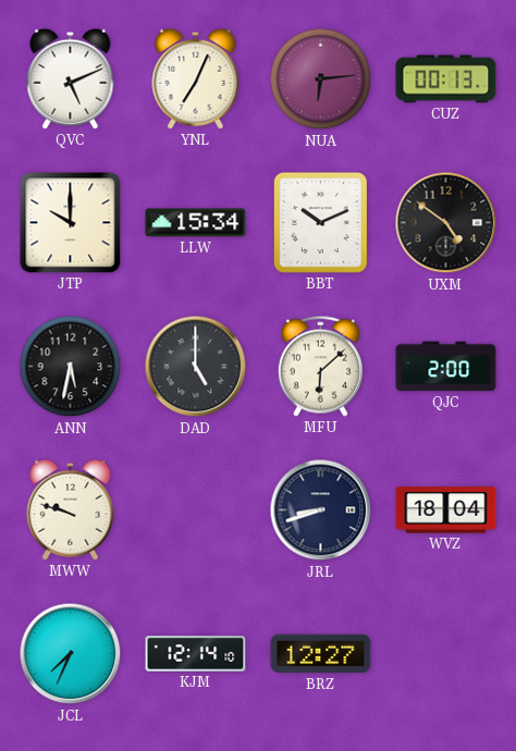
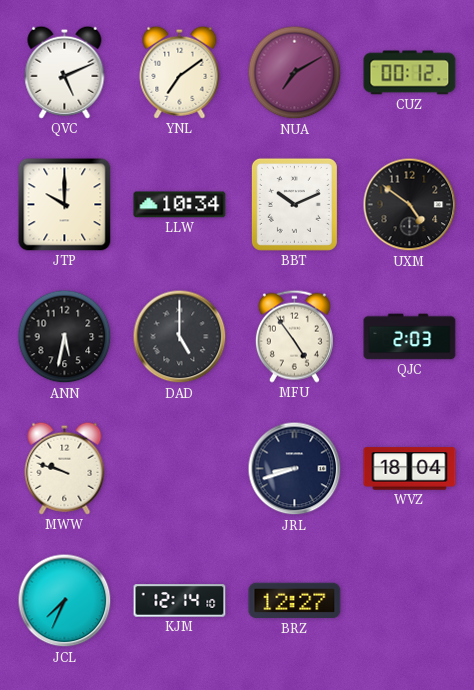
YNL: 7:04 -> 7:09 (180, 72)
NUA: 6:14 -> 7:10 (295, 73)
CUZ: 00:13 -> 00:12 (410, 73)
LLW: 15:34 -> 10:34 (180, 205)
MFU: 6:08 -> 4:54 (294, 336)
QJC: 2:00 -> 2:03 (410, 337)
